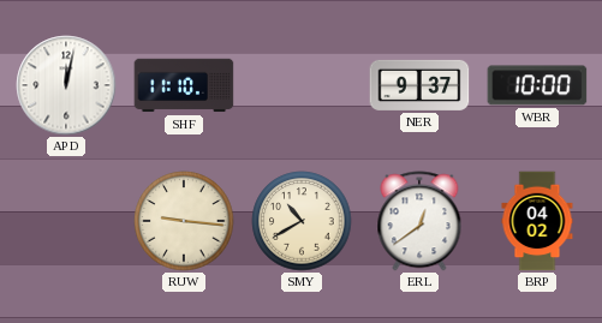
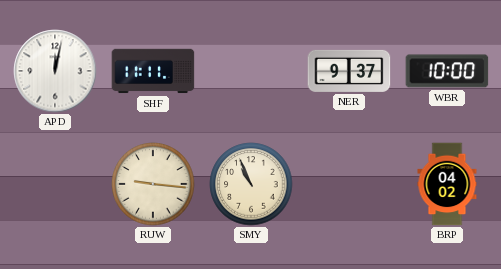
SHF: 11:10 -> 11:11 (153, 71)
SMY: 10:40 -> 10:56 (251, 184)
ERL: 12:39 -> none (419, 221)
